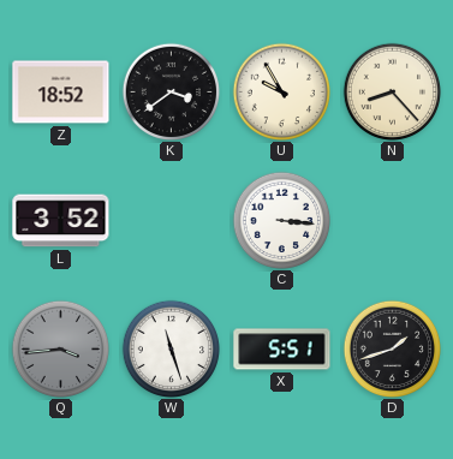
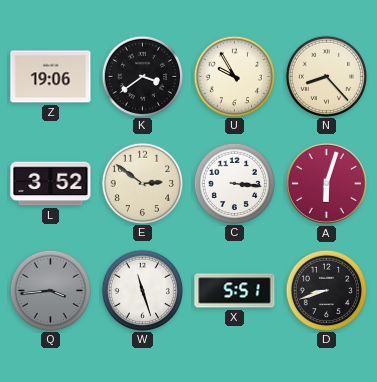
Z: 18:52 -> 19:06 (51, 77)
E: none -> 2:51 (142, 183)
A: none -> 6:03 (326, 183)
D: 1:42 -> 8:42 (326, 290)
